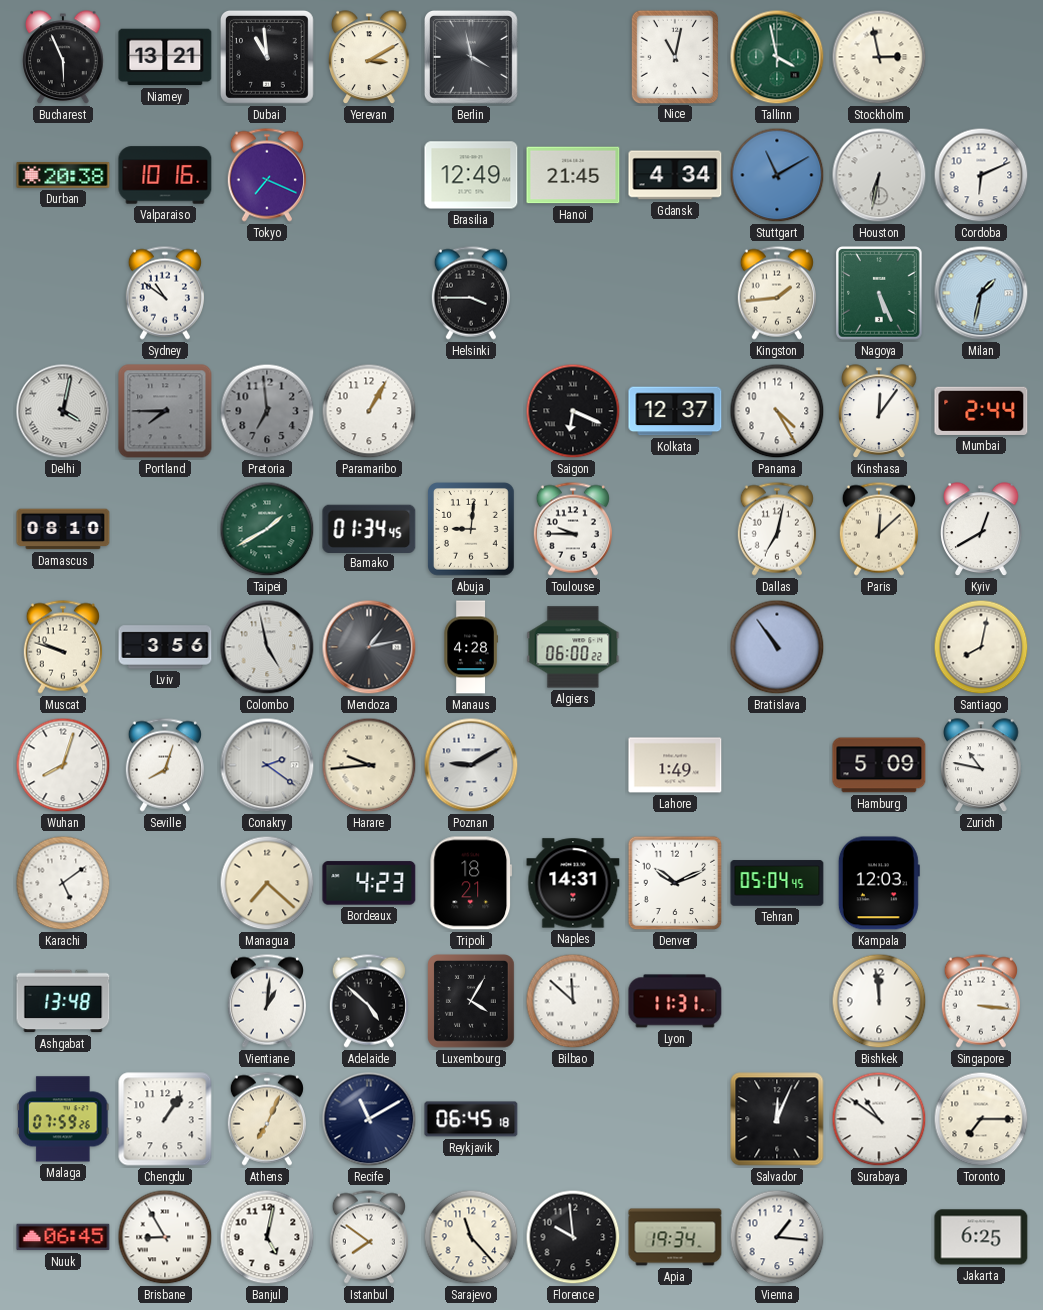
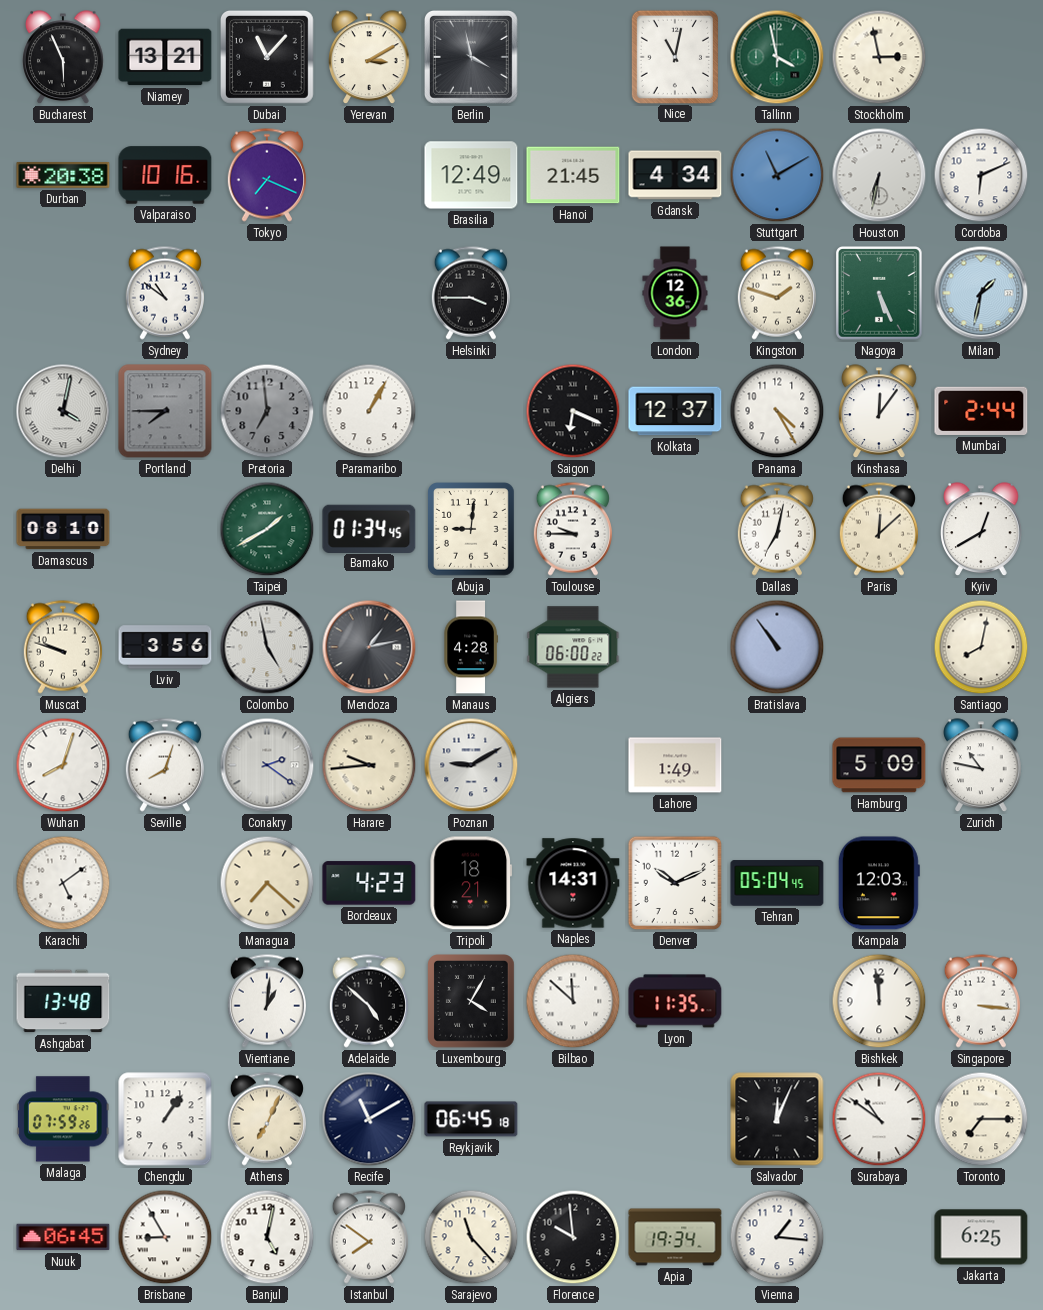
Dubai: 10:59 -> 11:07 (267, 57)
London: none -> 12:36 (675, 293)
Kingston: 1:44 -> 1:48 (777, 293)
Lyon: 11:31 -> 11:35 (675, 1001)
